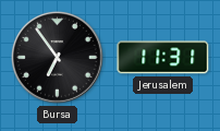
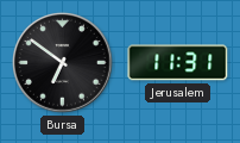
Bursa: 6:54 -> 6:51 (63, 63)
